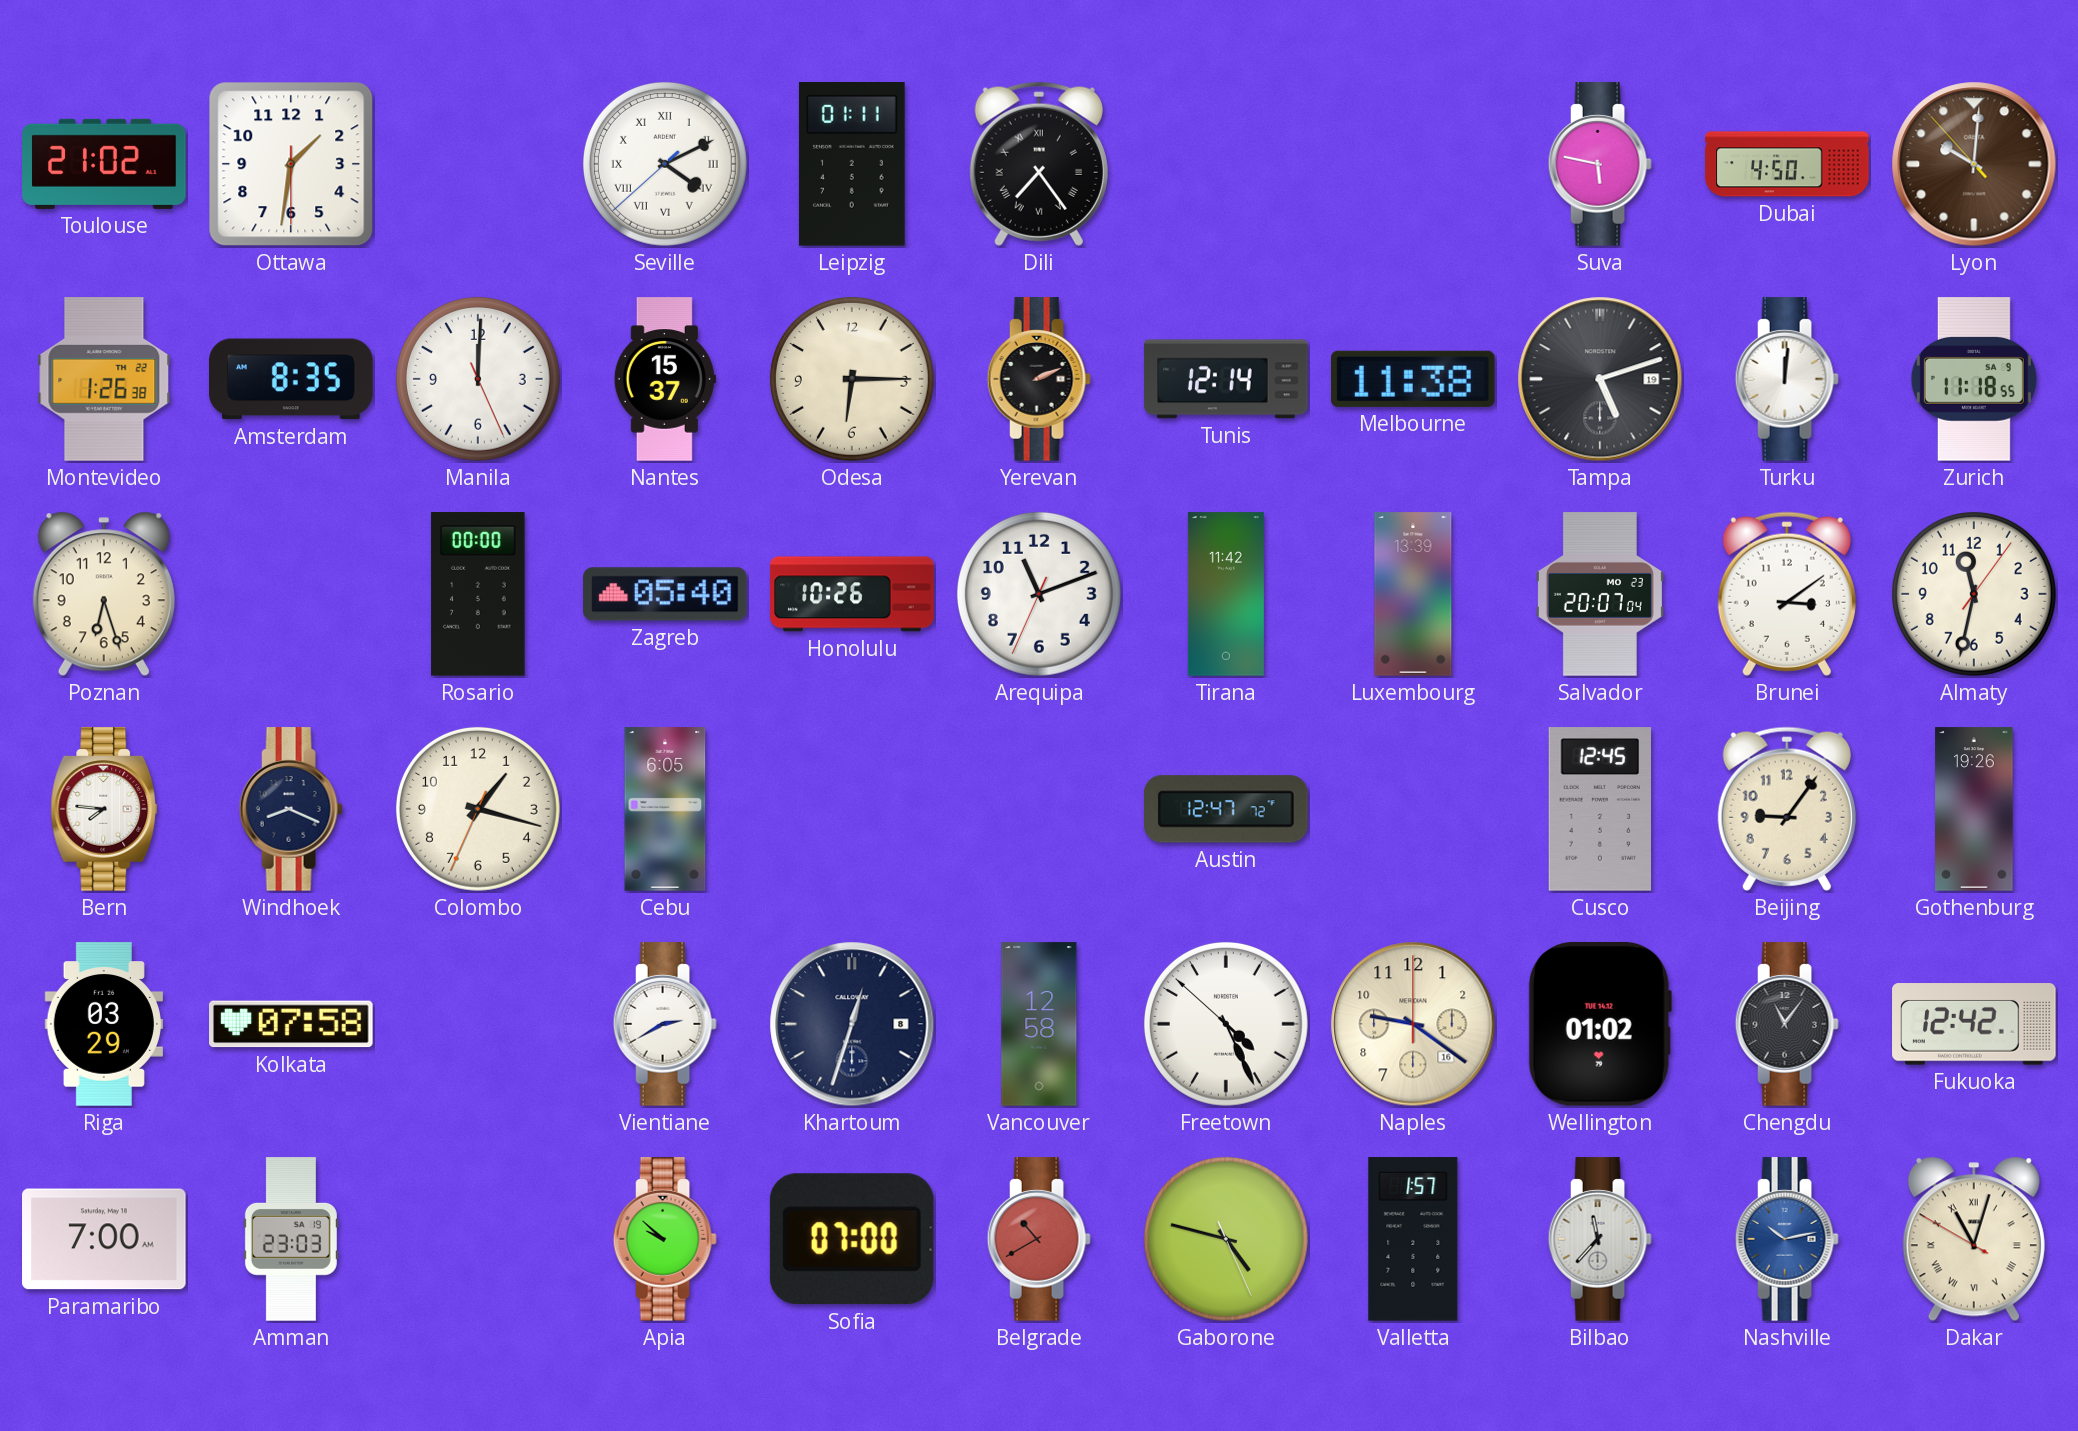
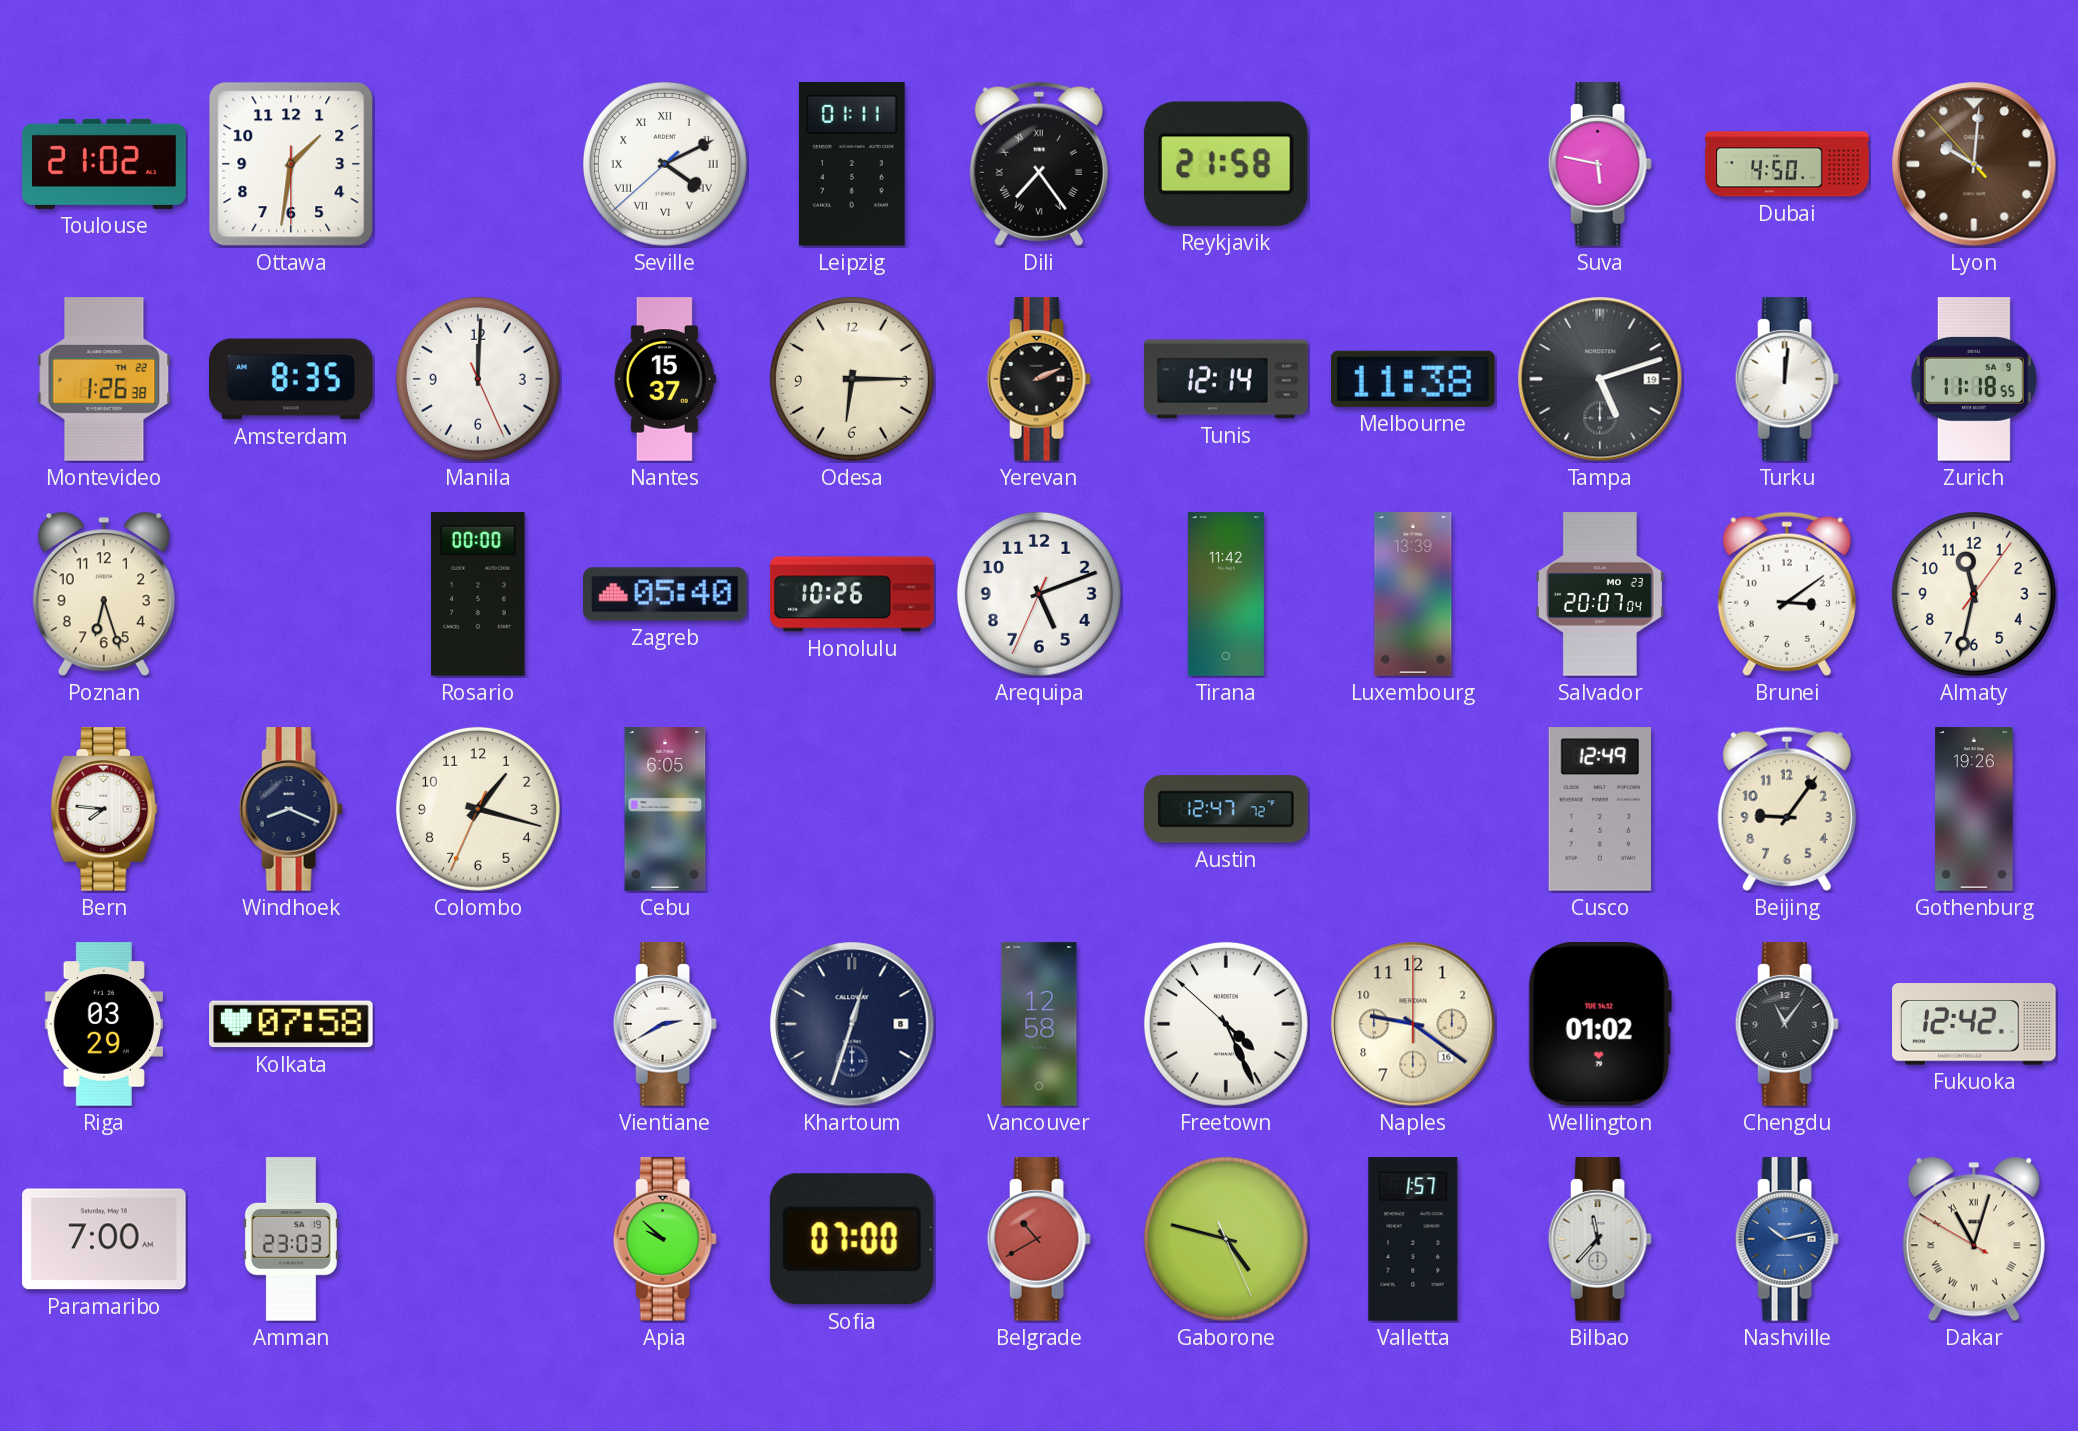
Reykjavik: none -> 21:58 (1226, 164)
Arequipa: 11:11 -> 5:11 (1039, 594)
Cusco: 12:45 -> 12:49 (1600, 809)
